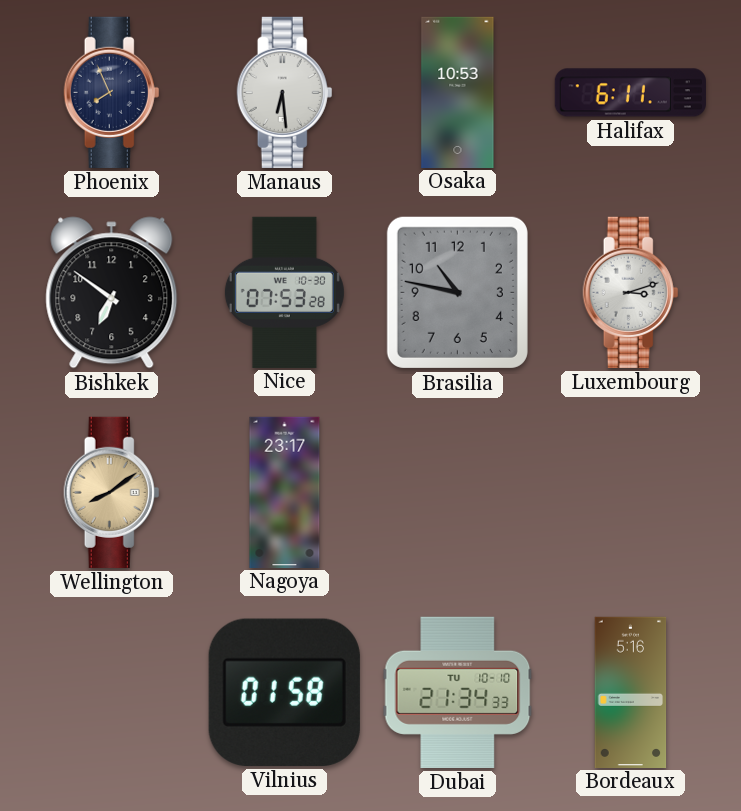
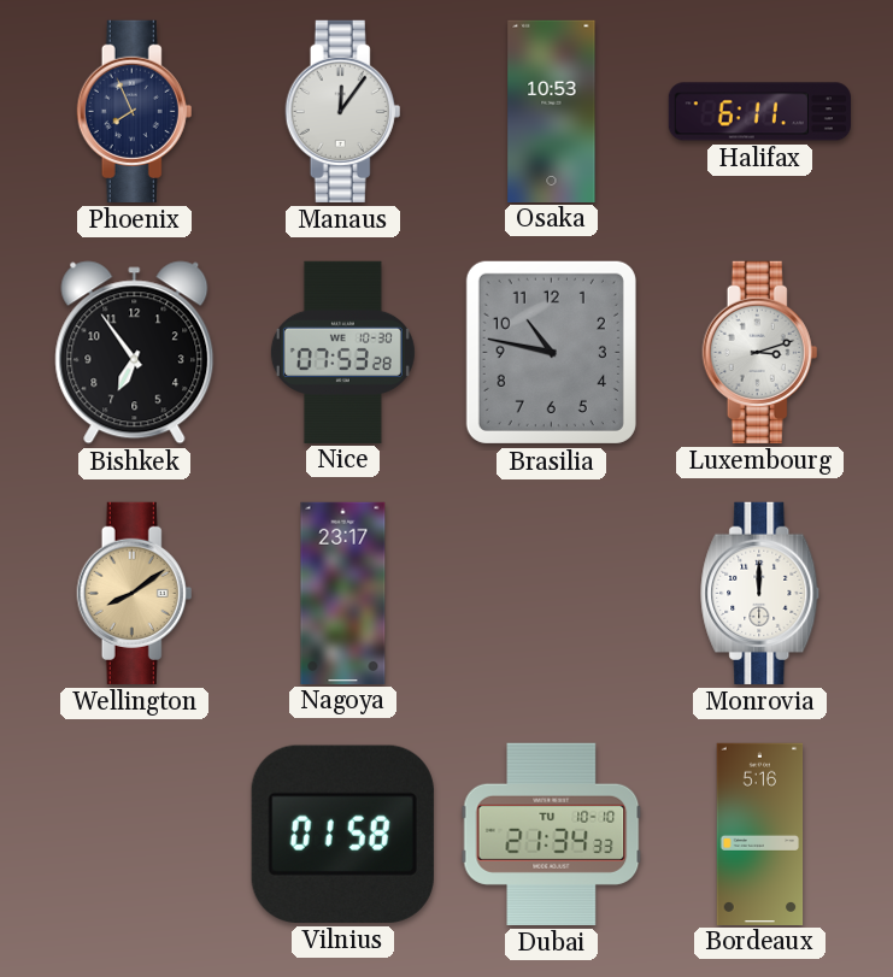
Manaus: 6:29 -> 12:06 (343, 111)
Bishkek: 6:51 -> 6:54 (135, 353)
Monrovia: none -> 12:00 (760, 593)
